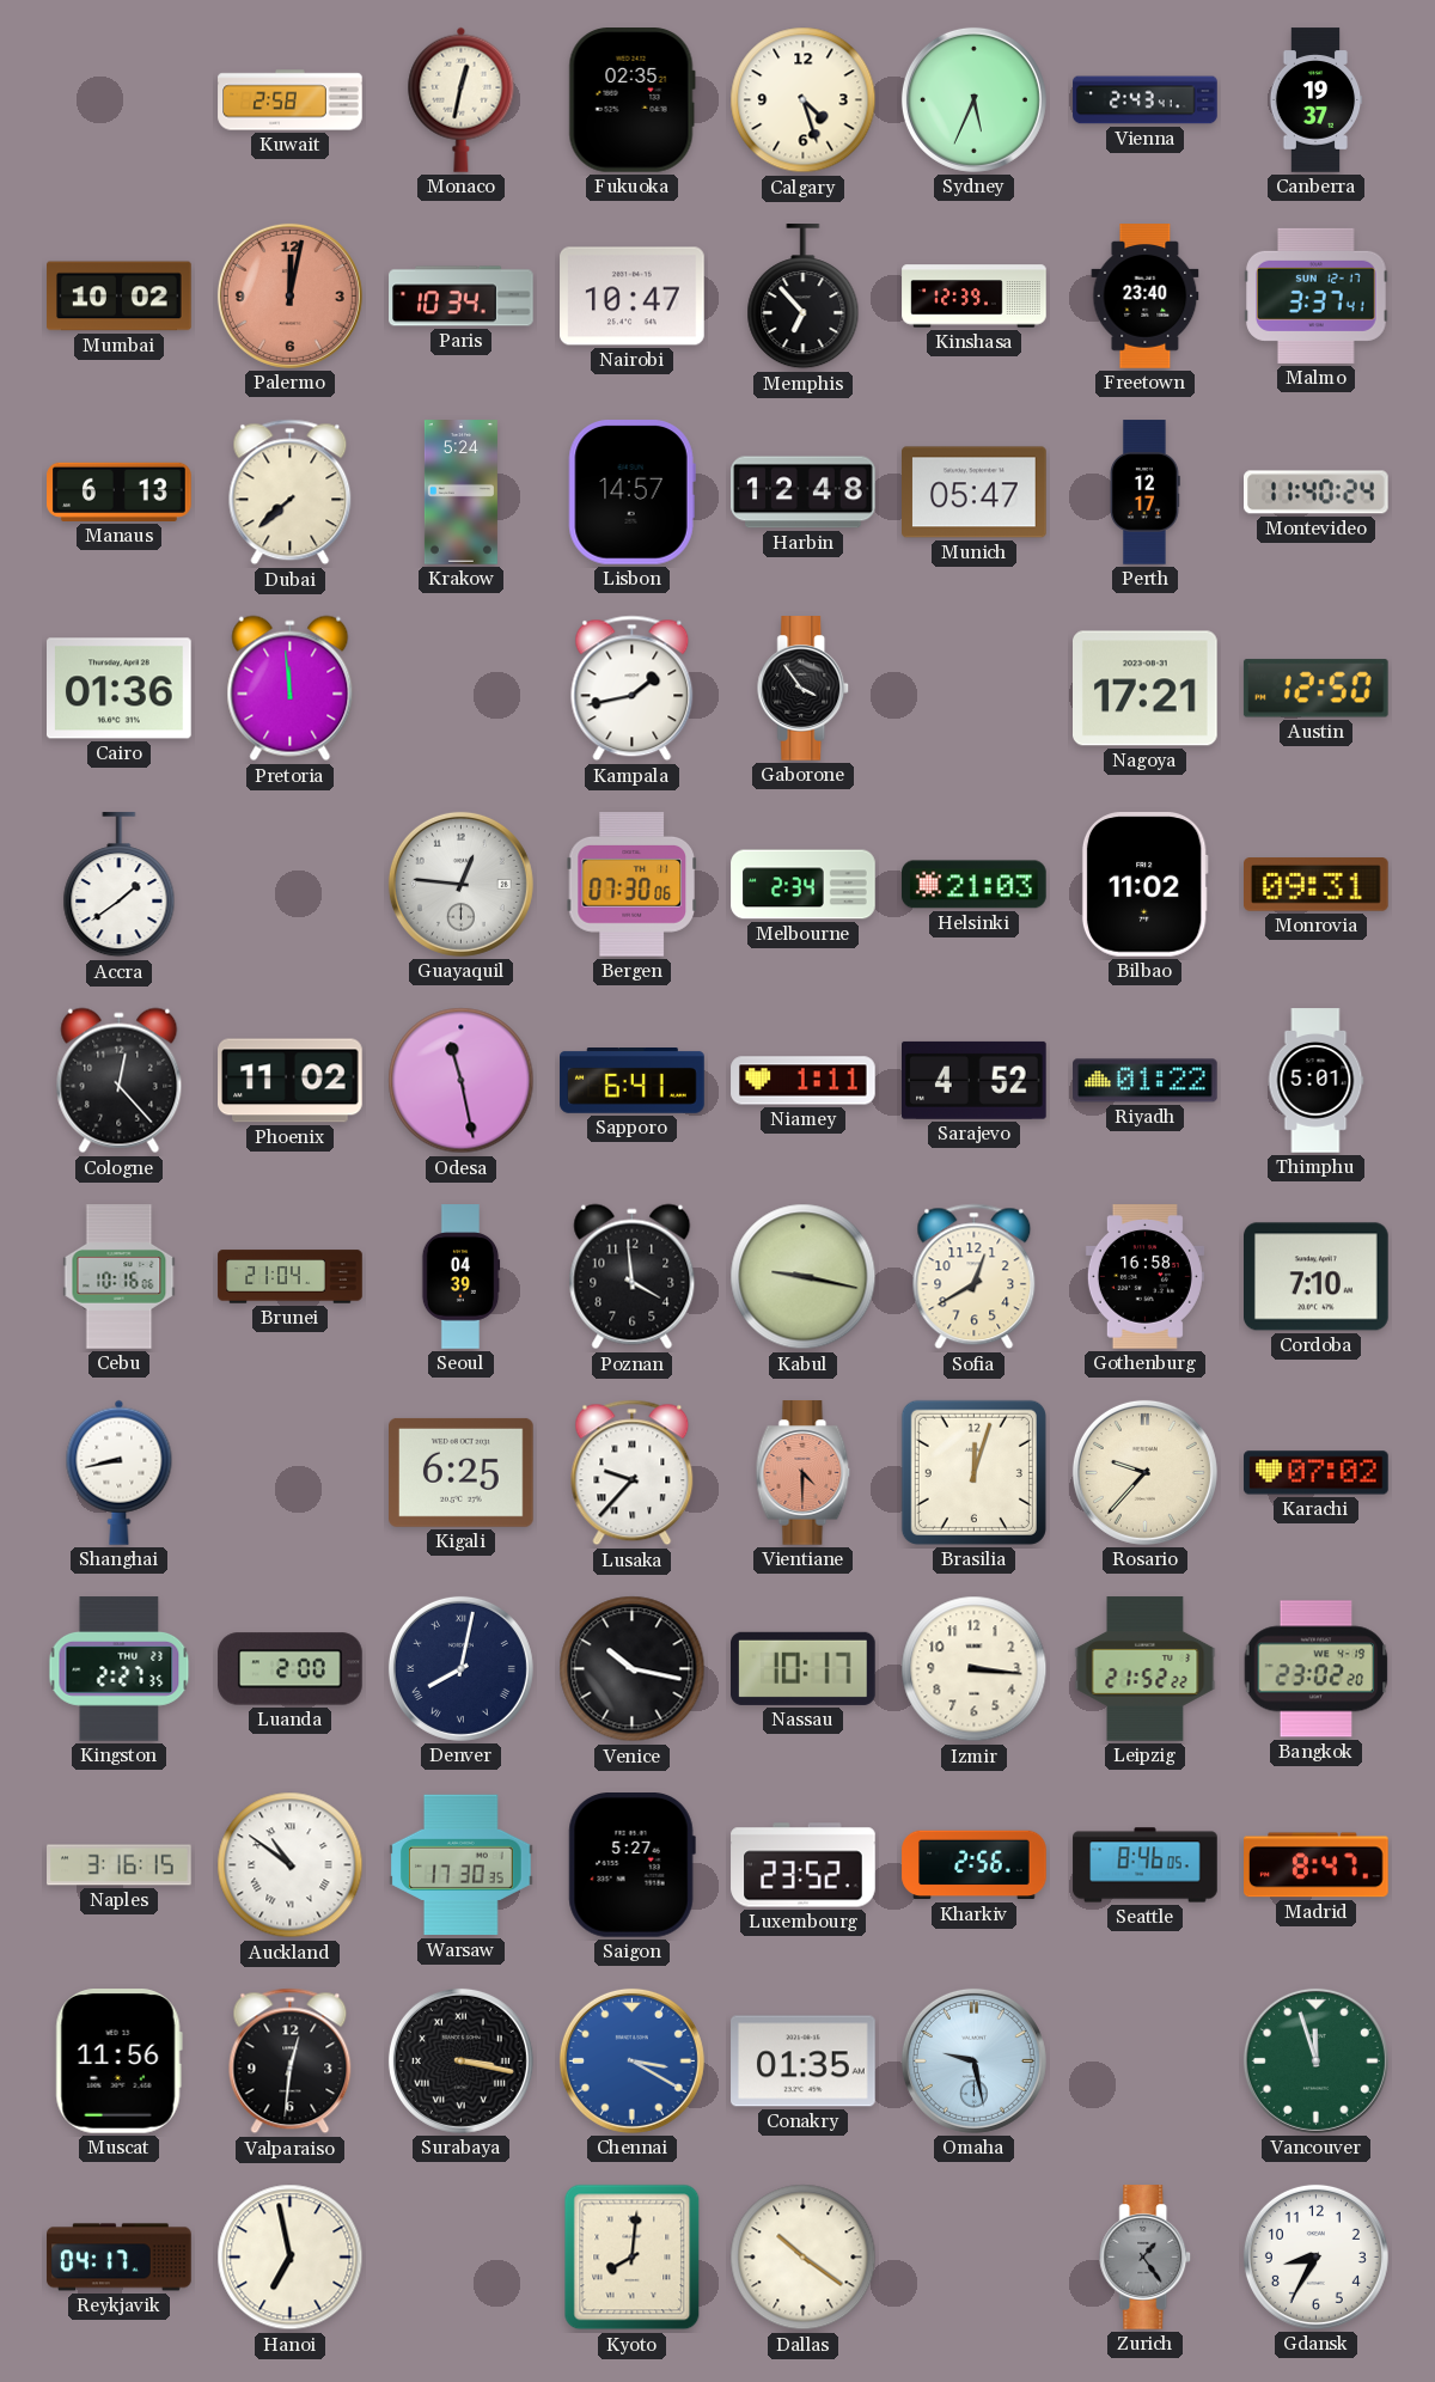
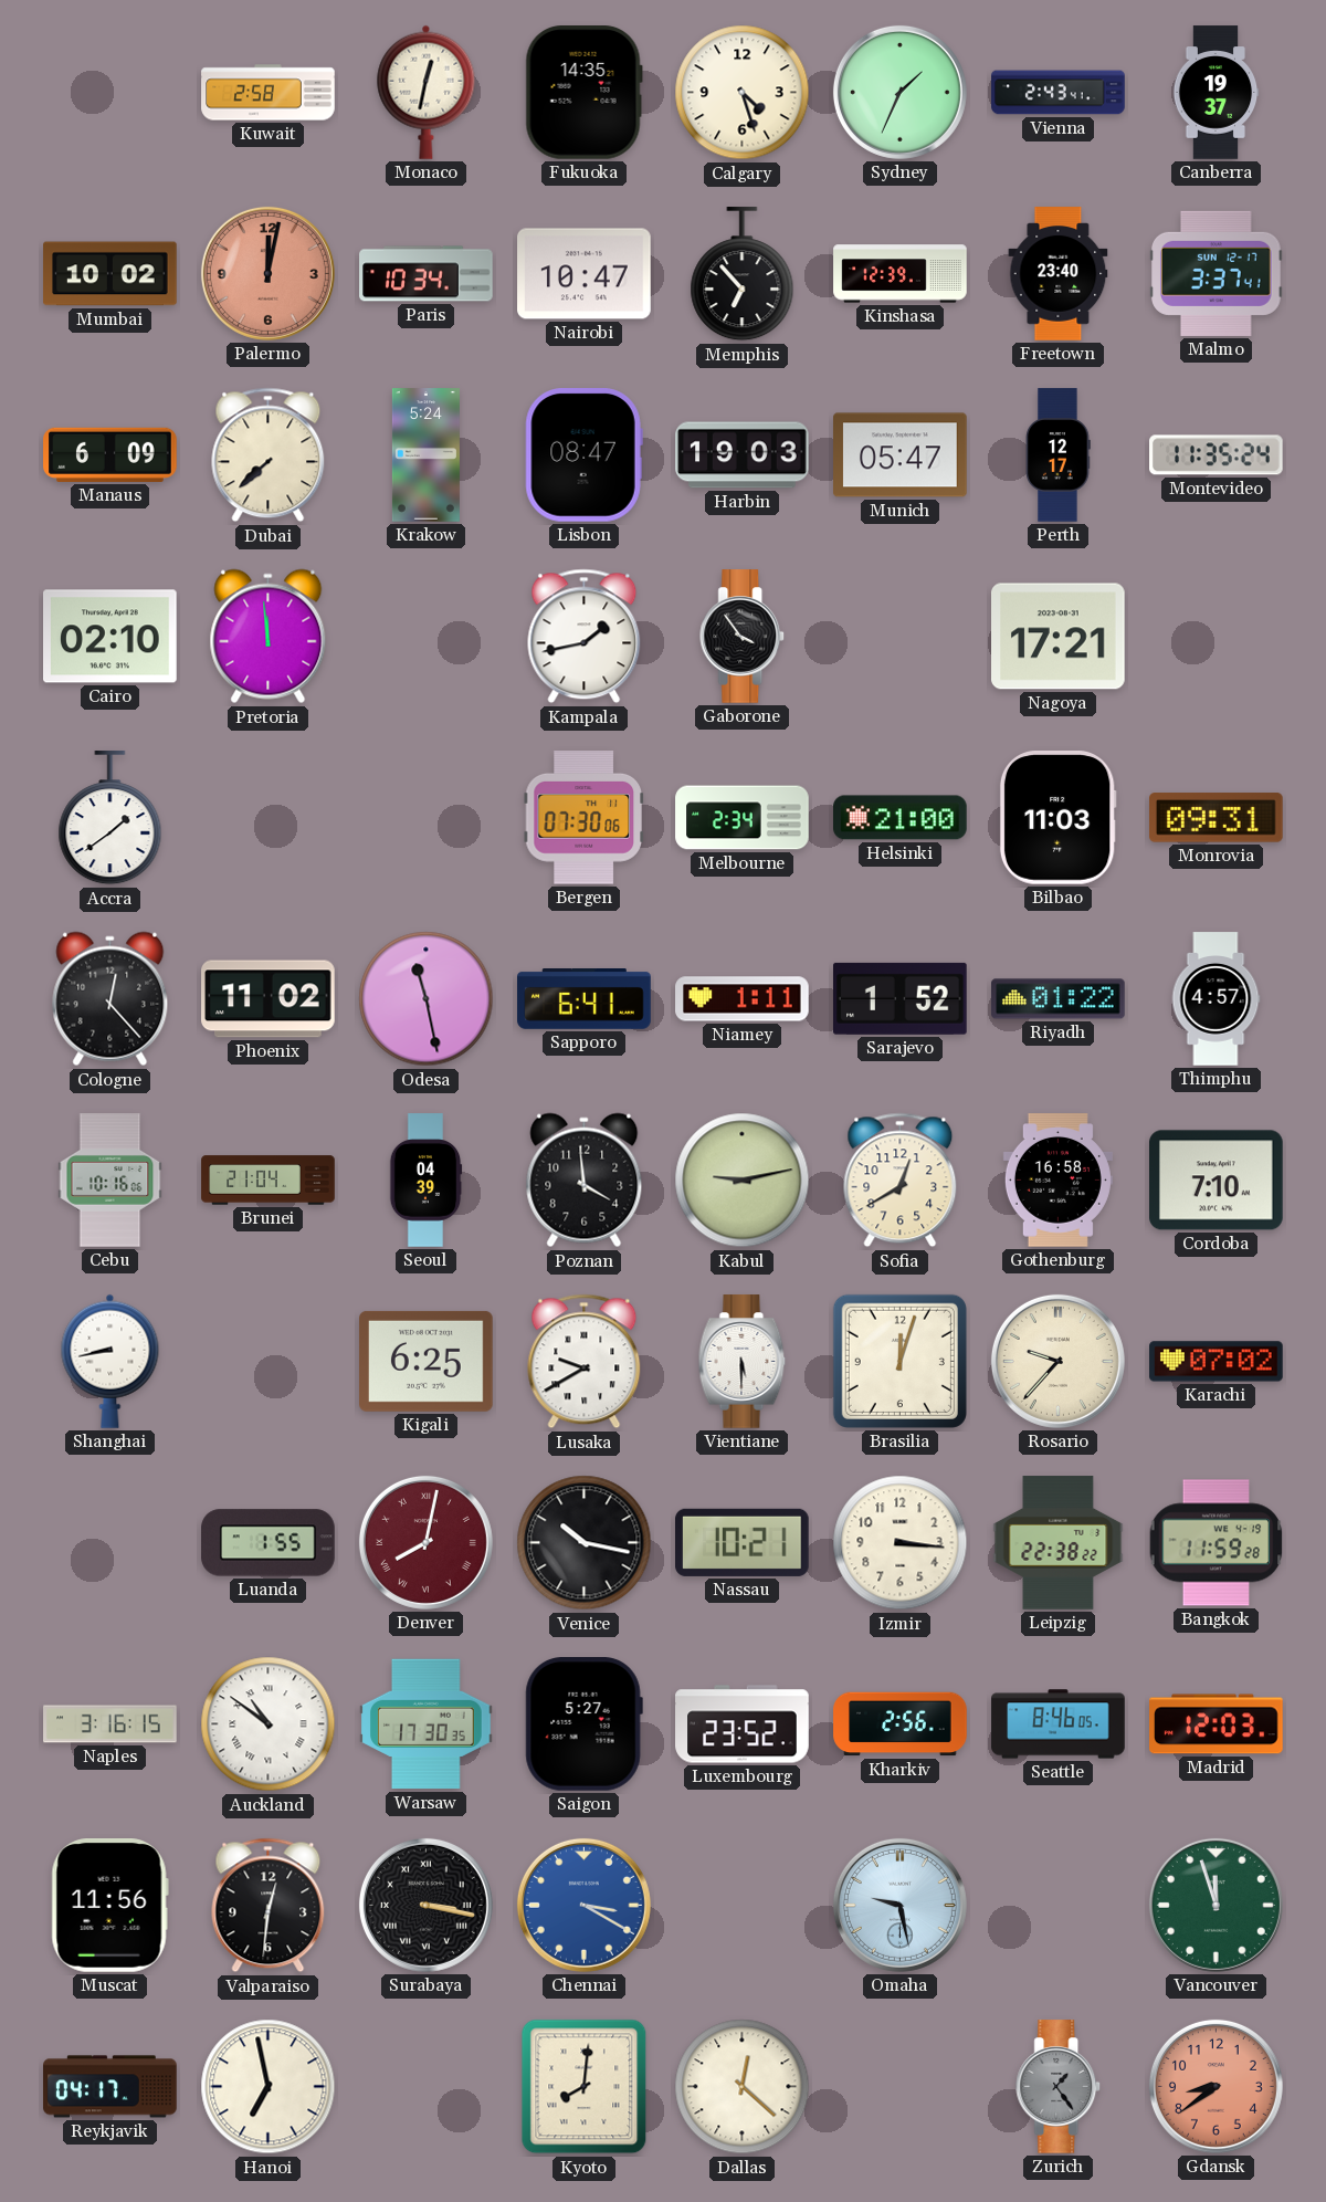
Fukuoka: 02:35 -> 14:35 (583, 93)
Sydney: 5:34 -> 1:34 (899, 92)
Manaus: 6:13 -> 6:09 (110, 454)
Lisbon: 14:57 -> 08:47 (583, 455)
Harbin: 12:48 -> 19:03 (743, 455)
Montevideo: 11:40 -> 11:35 (1217, 455)
Cairo: 01:36 -> 02:10 (110, 637)
Austin: 12:50 -> none (1315, 689)
Guayaquil: 12:46 -> none (460, 884)
Helsinki: 21:03 -> 21:00 (901, 818)
Bilbao: 11:02 -> 11:03 (1057, 818)
Sarajevo: 4:52 -> 1:52 (901, 998)
Thimphu: 5:01 -> 4:57 (1215, 999)
Kabul: 9:17 -> 9:13 (743, 1181)
Lusaka: 9:37 -> 9:40 (585, 1362)
Vientiane: 4:30 -> 5:30 (743, 1362)
Vientiane dial: salmon -> white (743, 1362)
Kingston: 2:27 -> none (120, 1669)
Luanda: 2:00 -> 1:55 (269, 1543)
Denver dial: navy -> burgundy (425, 1542)
Nassau: 10:17 -> 10:21 (743, 1542)
Leipzig: 21:52 -> 22:38 (1059, 1543)
Bangkok: 23:02 -> 11:59 (1217, 1543)
Madrid: 8:47 -> 12:03 (1217, 1724)
Conakry: 01:35 -> none (804, 2062)
Dallas: 10:21 -> 12:22 (743, 2087)
Gdansk: 8:35 -> 8:39 (1215, 2086)
Gdansk dial: white -> salmon (1215, 2086)
